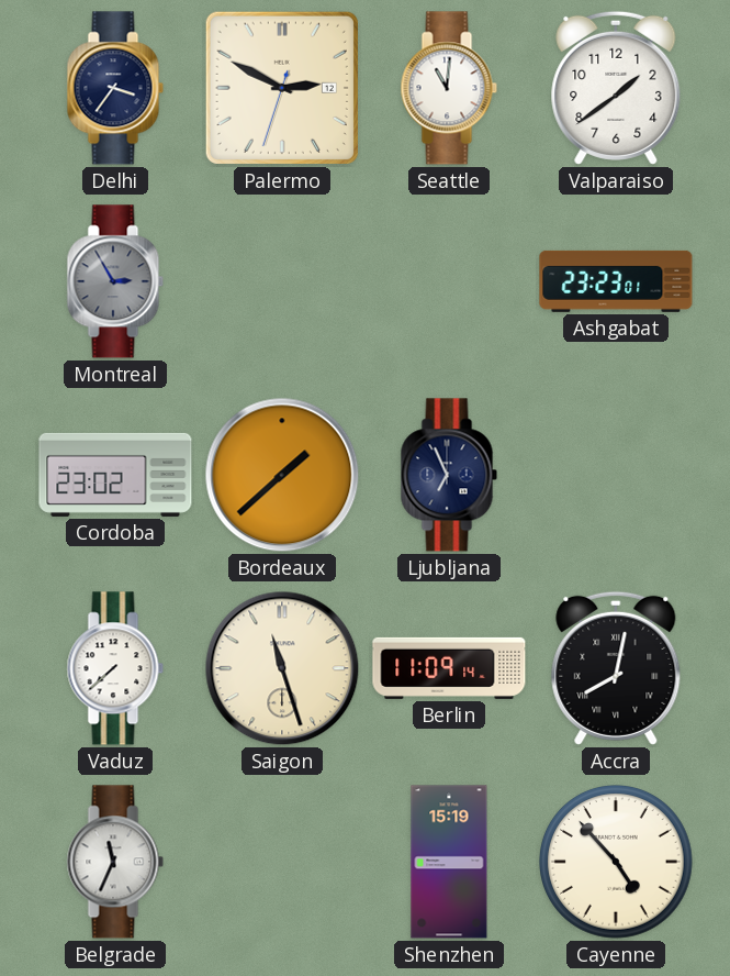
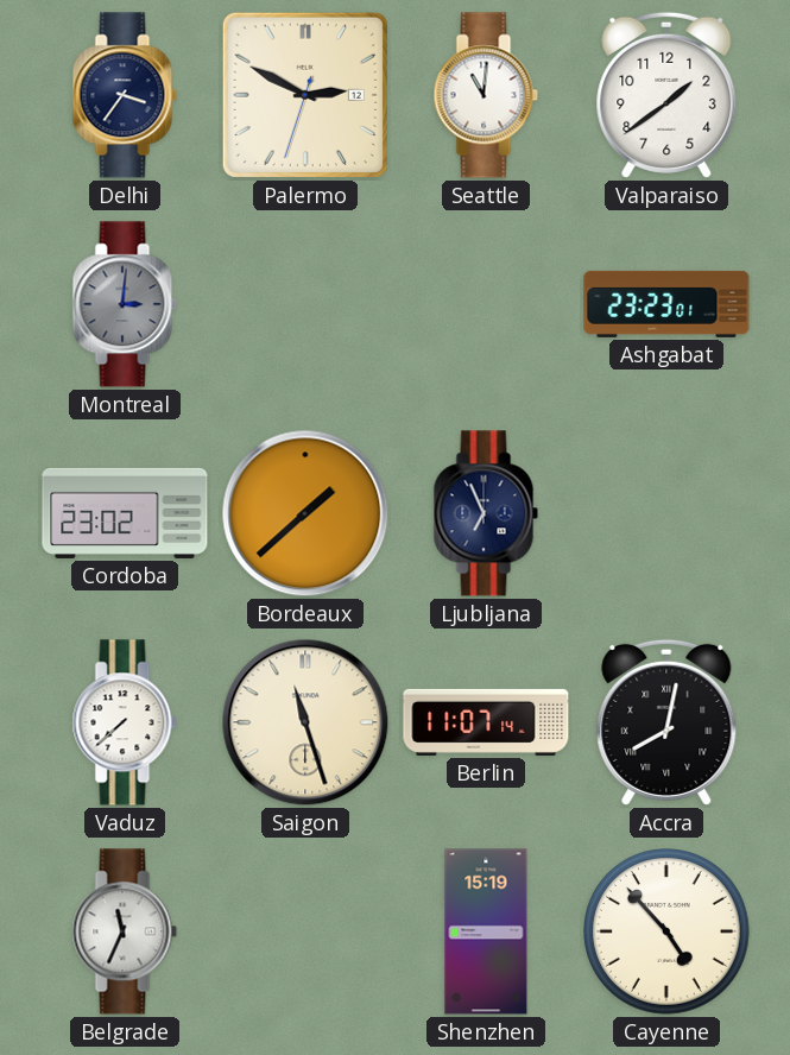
Montreal: 2:55 -> 3:01 (125, 304)
Berlin: 11:09 -> 11:07 (486, 722)
